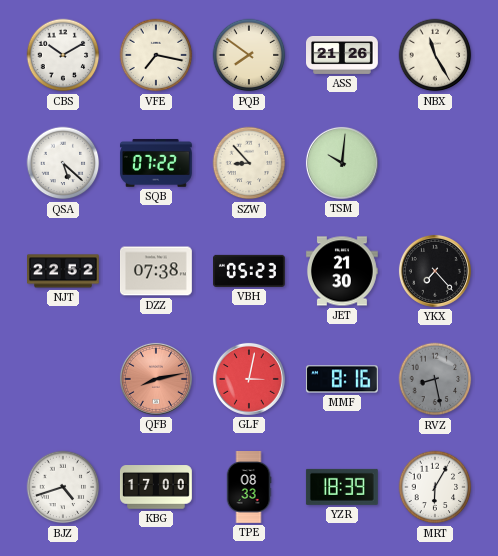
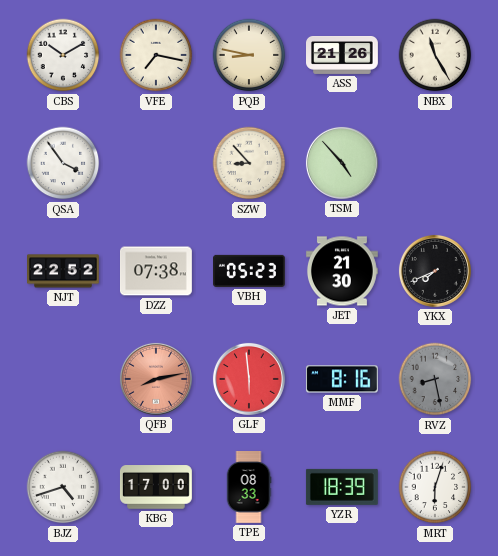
PQB: 7:51 -> 8:47 (249, 55)
QSA: 5:22 -> 3:54 (63, 163)
SQB: 07:22 -> none (156, 163)
TSM: 10:01 -> 4:53 (342, 163)
YKX: 7:23 -> 7:41 (435, 271)
GLF: 3:02 -> 5:59 (249, 379)
MRT: 6:05 -> 6:03 (435, 487)
